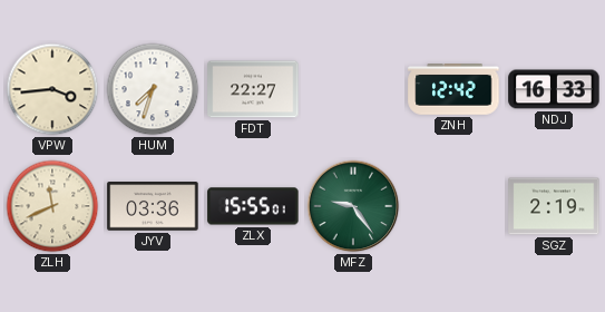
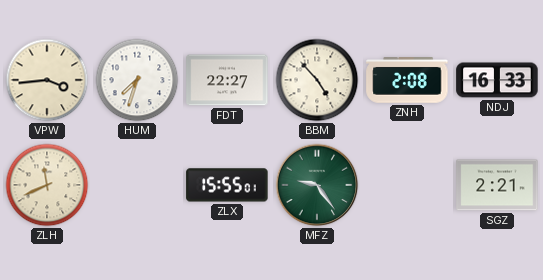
BBM: none -> 4:53 (317, 80)
ZNH: 12:42 -> 2:08 (407, 80)
JYV: 03:36 -> none (153, 206)
SGZ: 2:19 -> 2:21 (497, 185)
